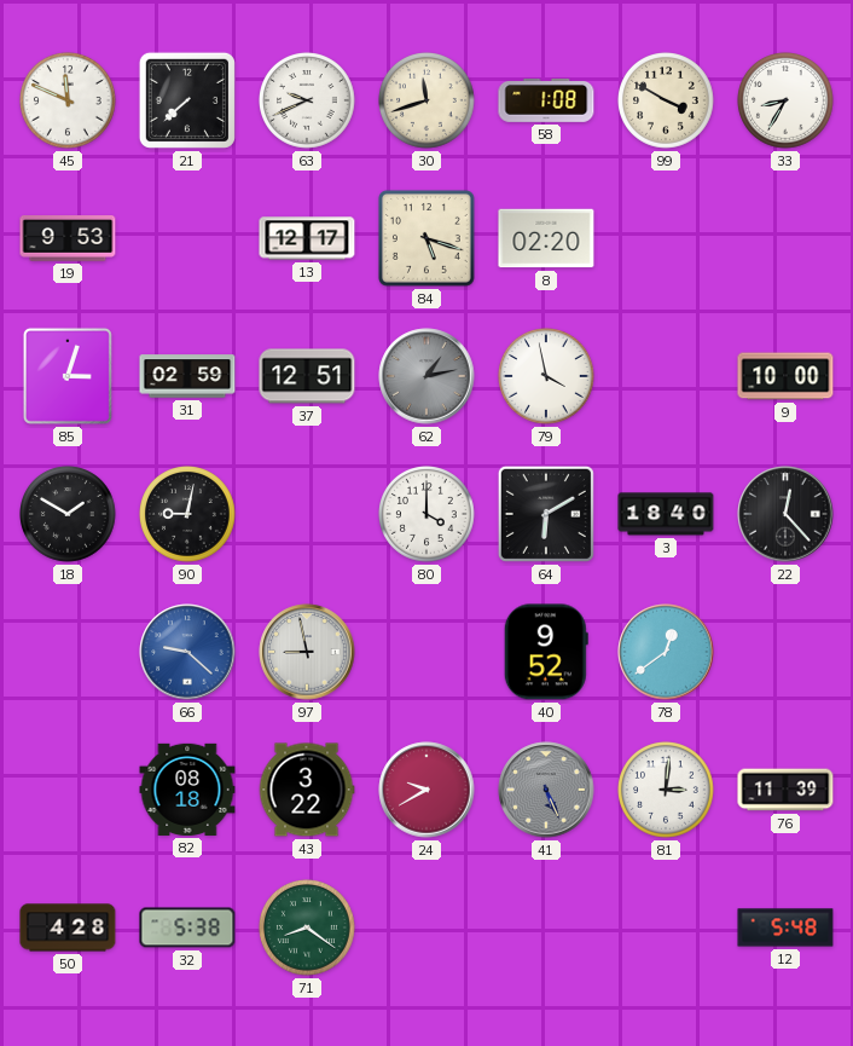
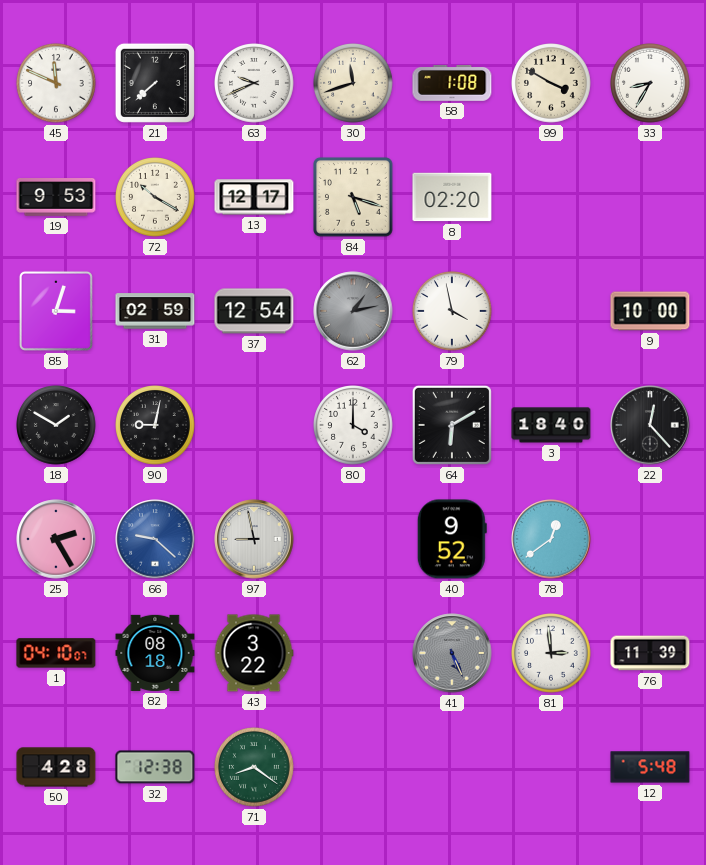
72: none -> 10:20 (156, 198)
37: 12:51 -> 12:54 (254, 311)
25: none -> 2:25 (56, 539)
1: none -> 04:10 (56, 653)
24: 9:40 -> none (426, 790)
81: 3:01 -> 2:59 (552, 654)
32: 5:38 -> 12:38 (155, 767)
